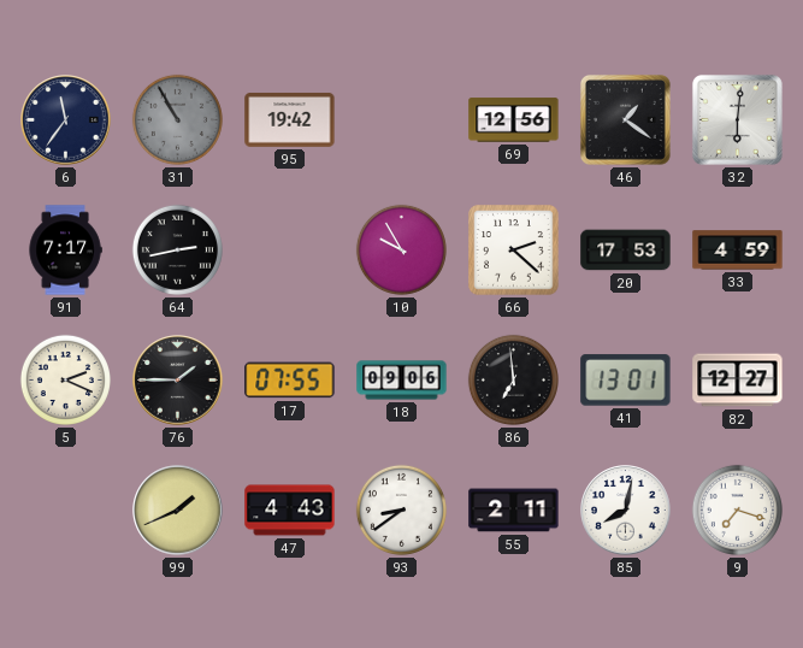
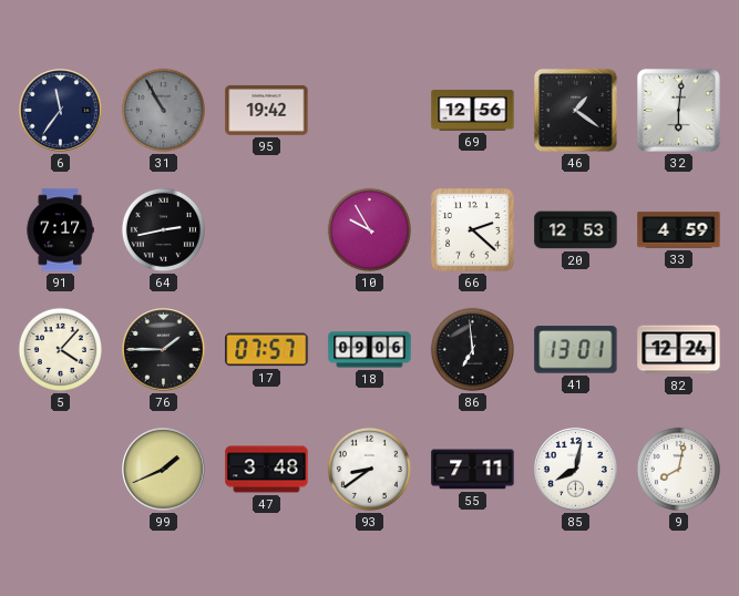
20: 17:53 -> 12:53 (576, 230)
5: 2:19 -> 4:07 (60, 349)
17: 07:55 -> 07:57 (267, 350)
82: 12:27 -> 12:24 (679, 350)
47: 4:43 -> 3:48 (267, 470)
55: 2:11 -> 7:11 (473, 470)
9: 7:18 -> 8:02 (678, 469)
